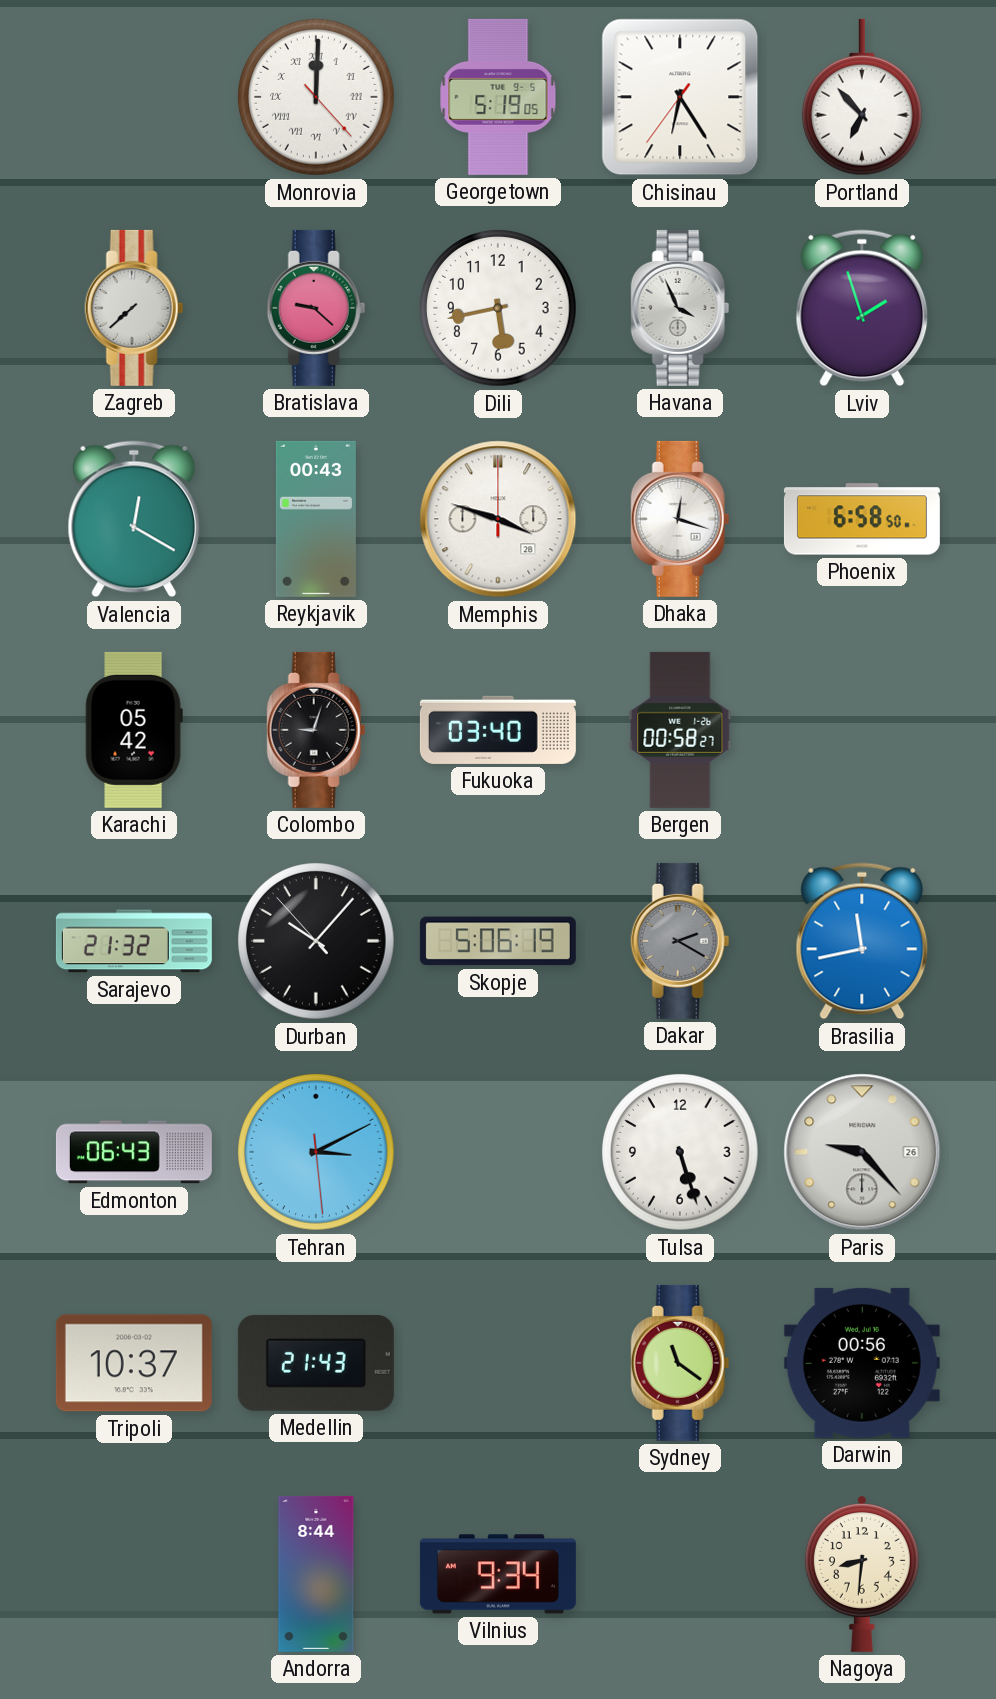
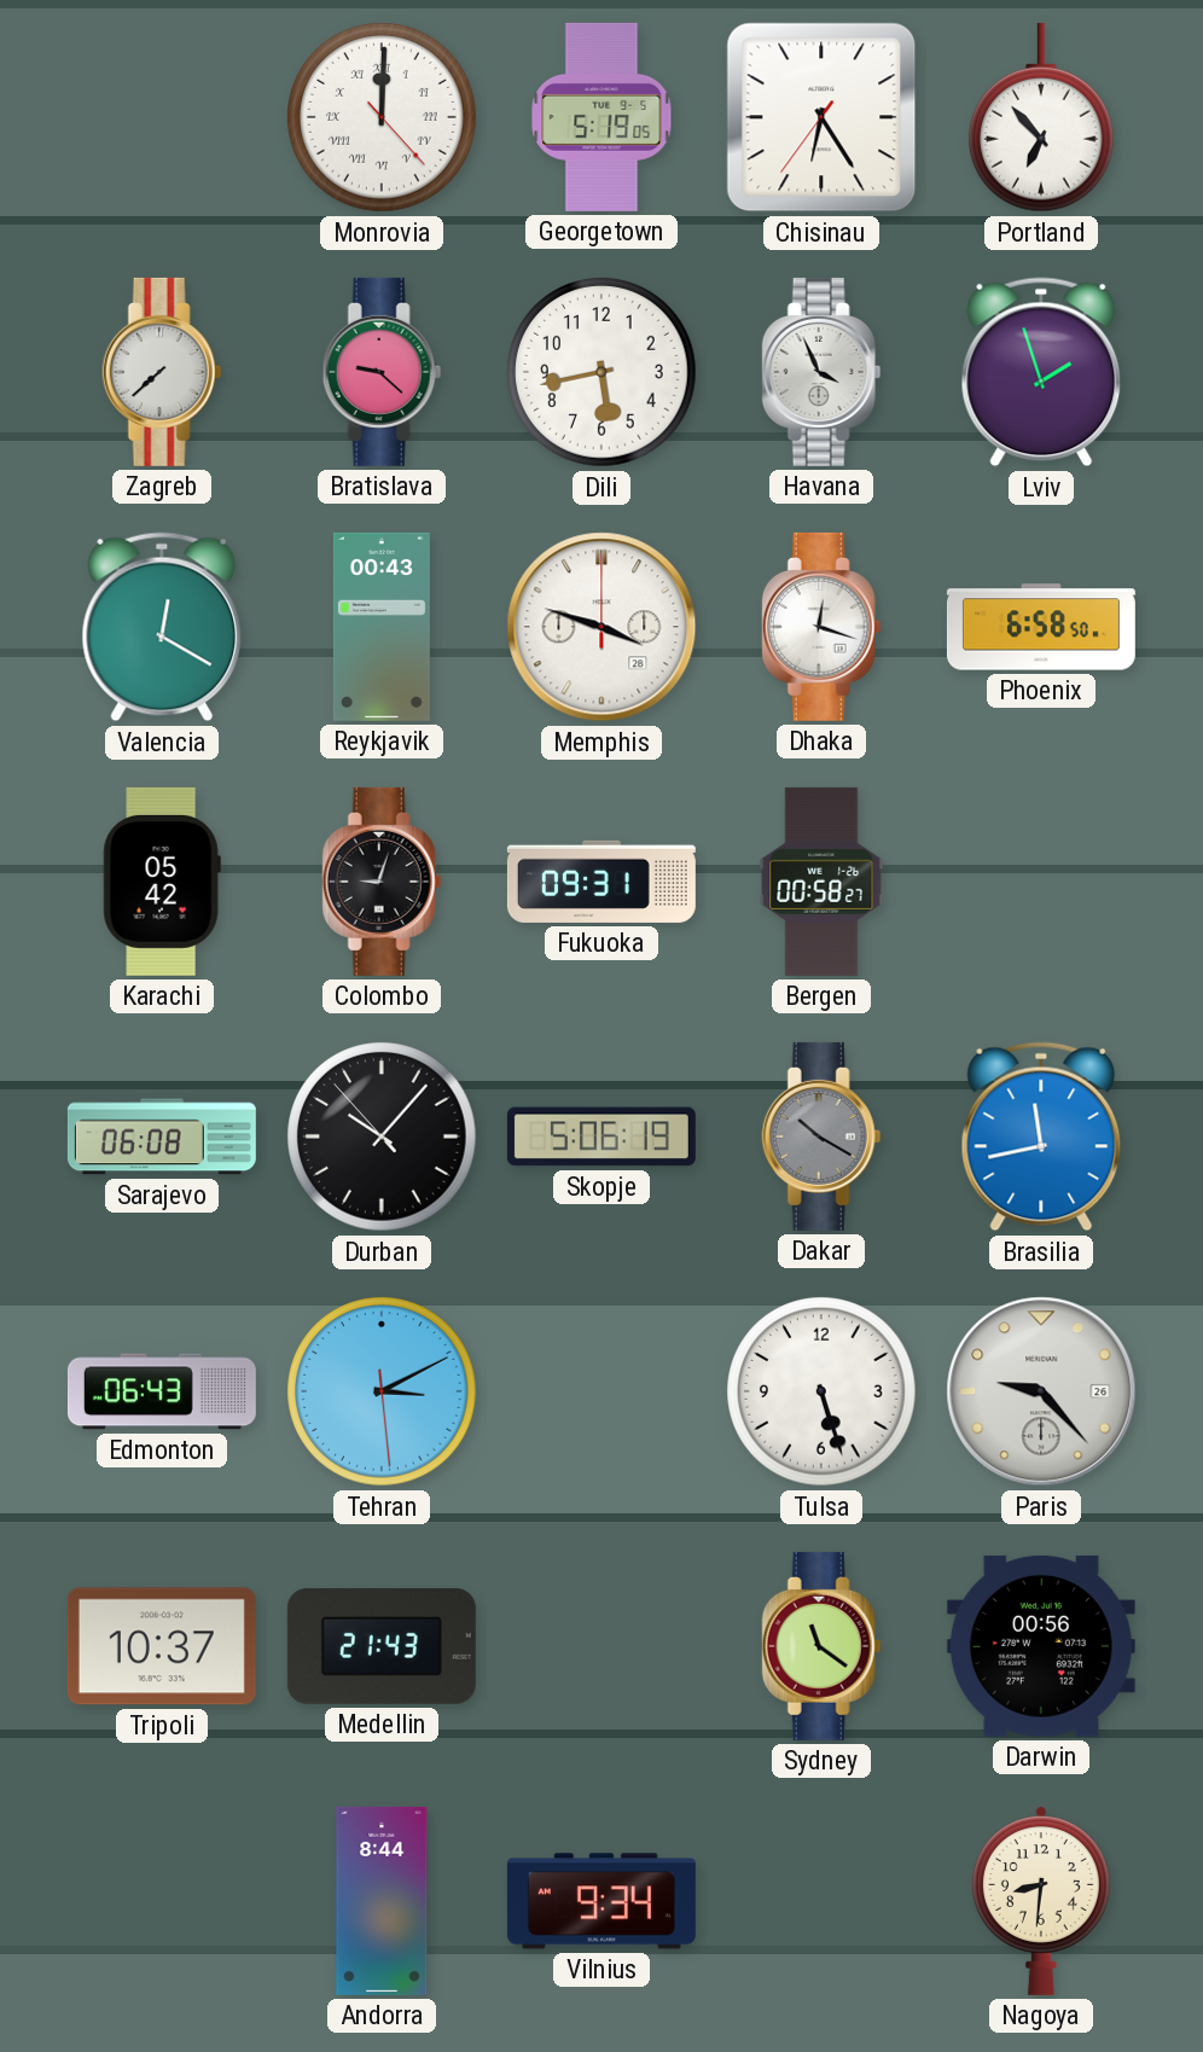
Fukuoka: 03:40 -> 09:31 (601, 882)
Sarajevo: 21:32 -> 06:08 (162, 1137)
Dakar: 2:20 -> 10:20 (821, 1137)
